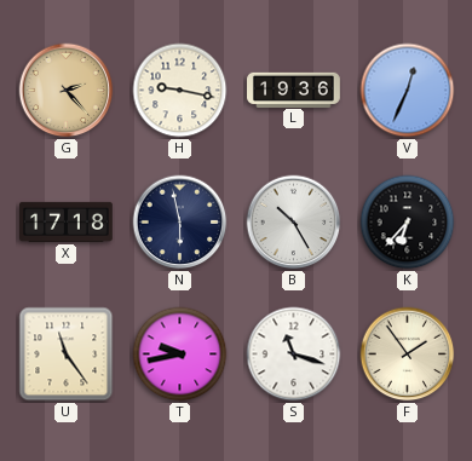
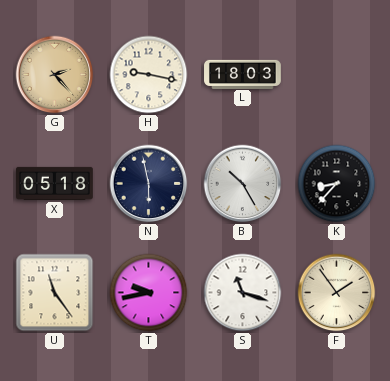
L: 19:36 -> 18:03 (243, 74)
V: 12:34 -> none (408, 91)
X: 17:18 -> 05:18 (55, 183)
K: 6:37 -> 8:37 (337, 184)
